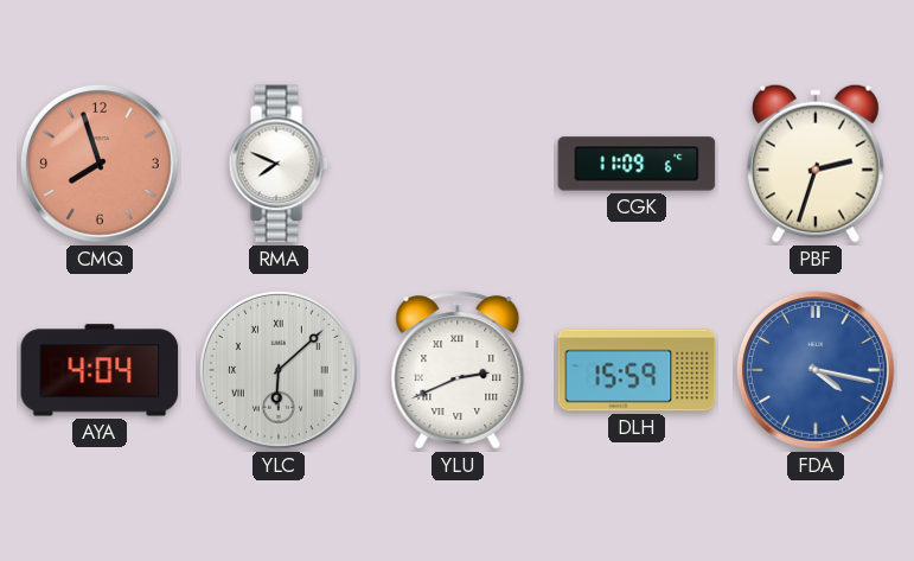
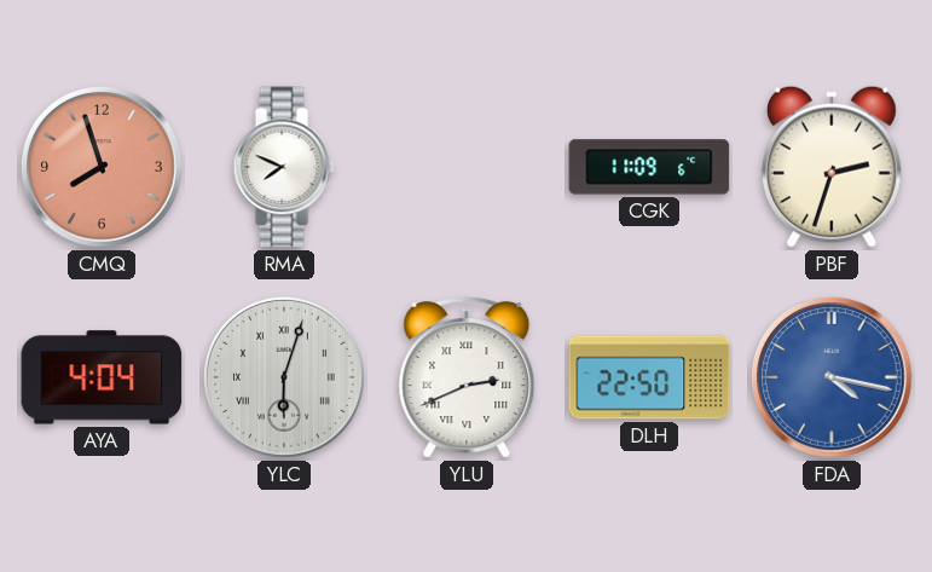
YLC: 6:08 -> 6:03 (284, 377)
DLH: 15:59 -> 22:50 (649, 377)
